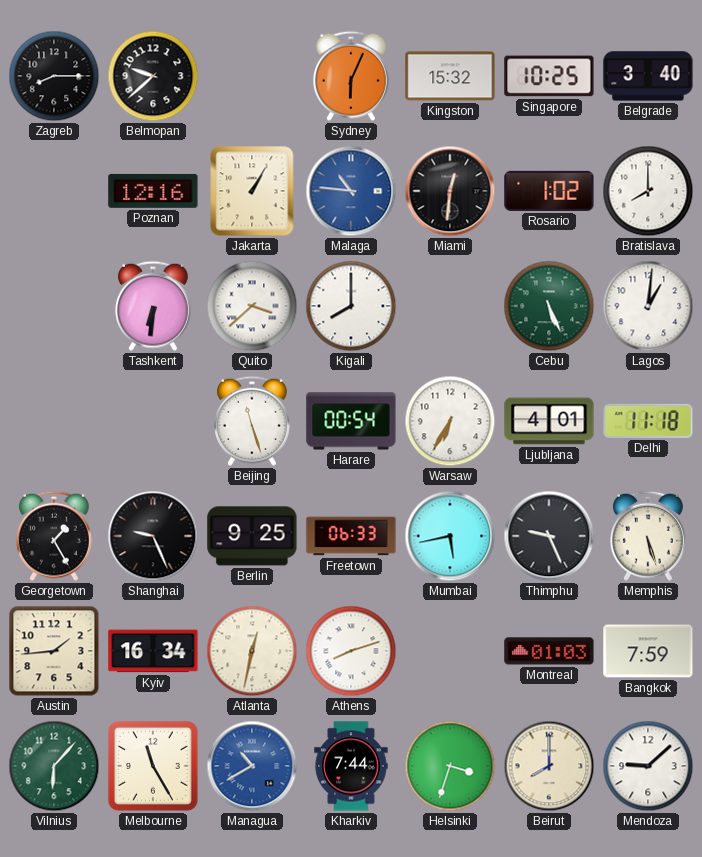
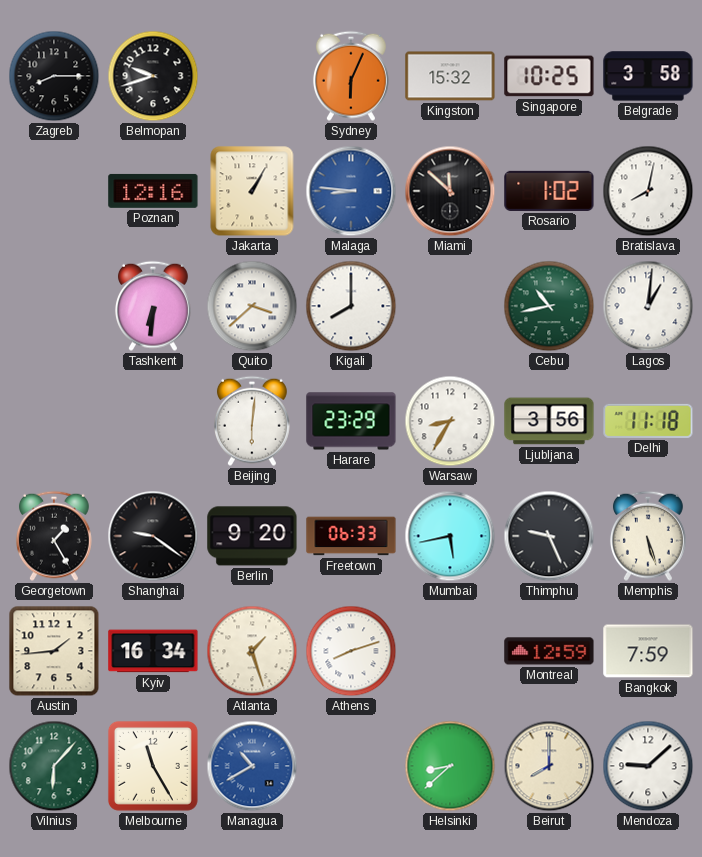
Belmopan: 9:38 -> 9:42 (153, 76)
Belgrade: 3:40 -> 3:58 (648, 76)
Malaga: 10:46 -> 8:46 (351, 191)
Miami: 12:31 -> 11:52 (450, 191)
Bratislava: 8:00 -> 8:02 (648, 191)
Cebu: 5:26 -> 10:43 (549, 306)
Beijing: 11:27 -> 6:01 (252, 421)
Harare: 00:54 -> 23:29 (351, 421)
Warsaw: 6:35 -> 8:35 (450, 421)
Ljubljana: 4:01 -> 3:56 (549, 421)
Shanghai: 9:26 -> 9:21 (153, 536)
Berlin: 9:25 -> 9:20 (252, 536)
Atlanta: 12:32 -> 1:27 (252, 651)
Montreal: 01:03 -> 12:59 (549, 651)
Kharkiv: 7:44 -> none (351, 766)
Helsinki: 3:33 -> 8:38 (450, 766)
